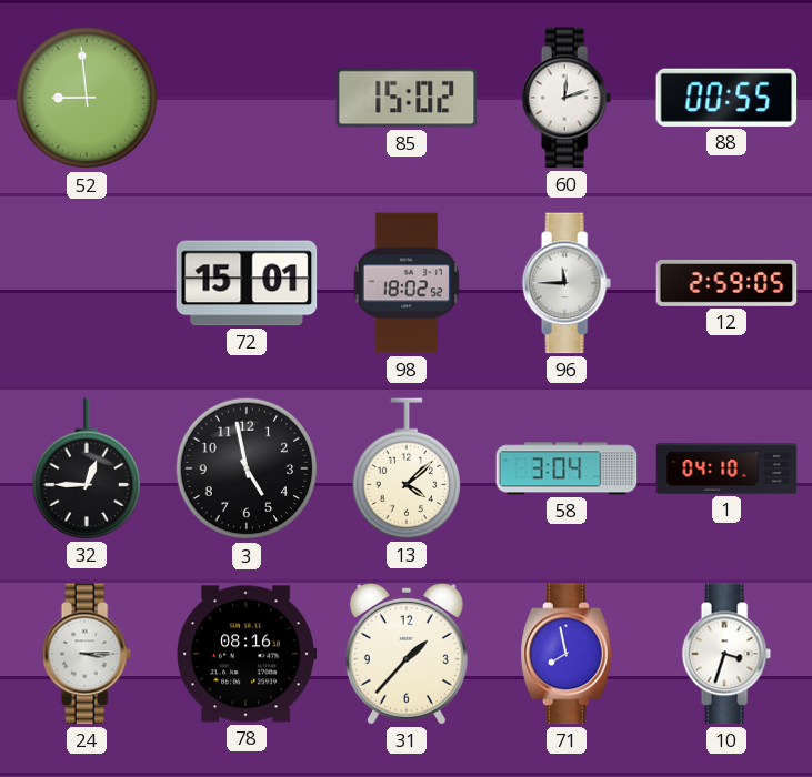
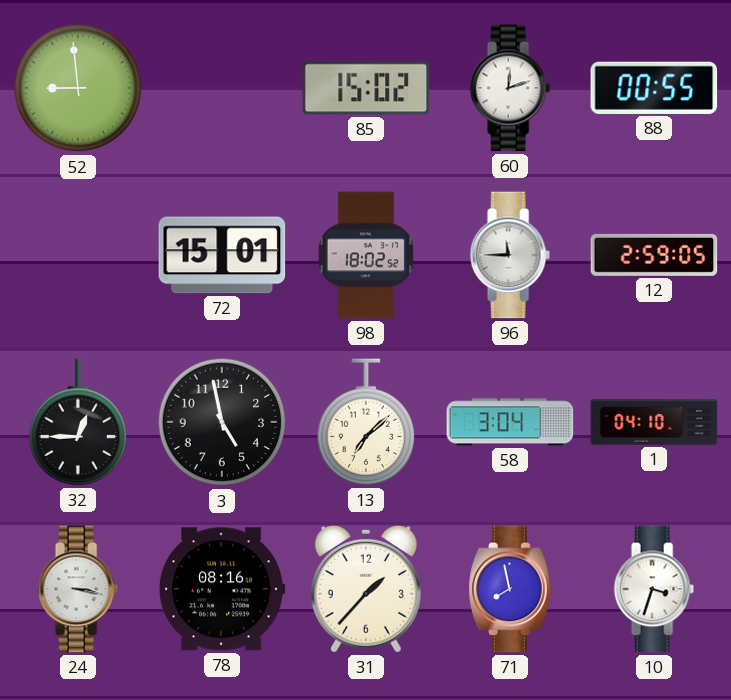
13: 4:08 -> 7:08 (365, 422)
24: 3:15 -> 3:17 (78, 589)
